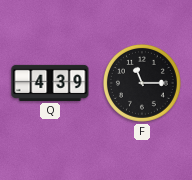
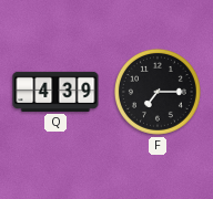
F: 11:15 -> 7:15 (158, 92)
